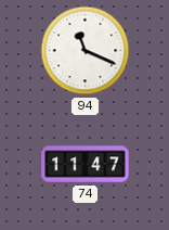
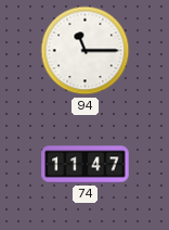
94: 11:19 -> 11:15 (86, 51)
